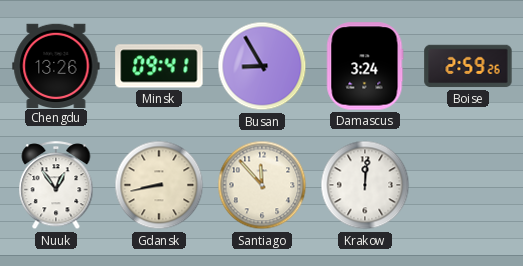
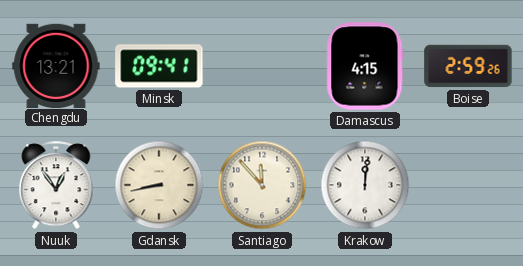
Chengdu: 13:26 -> 13:21 (56, 65)
Busan: 8:55 -> none (262, 66)
Damascus: 3:24 -> 4:15 (365, 66)
